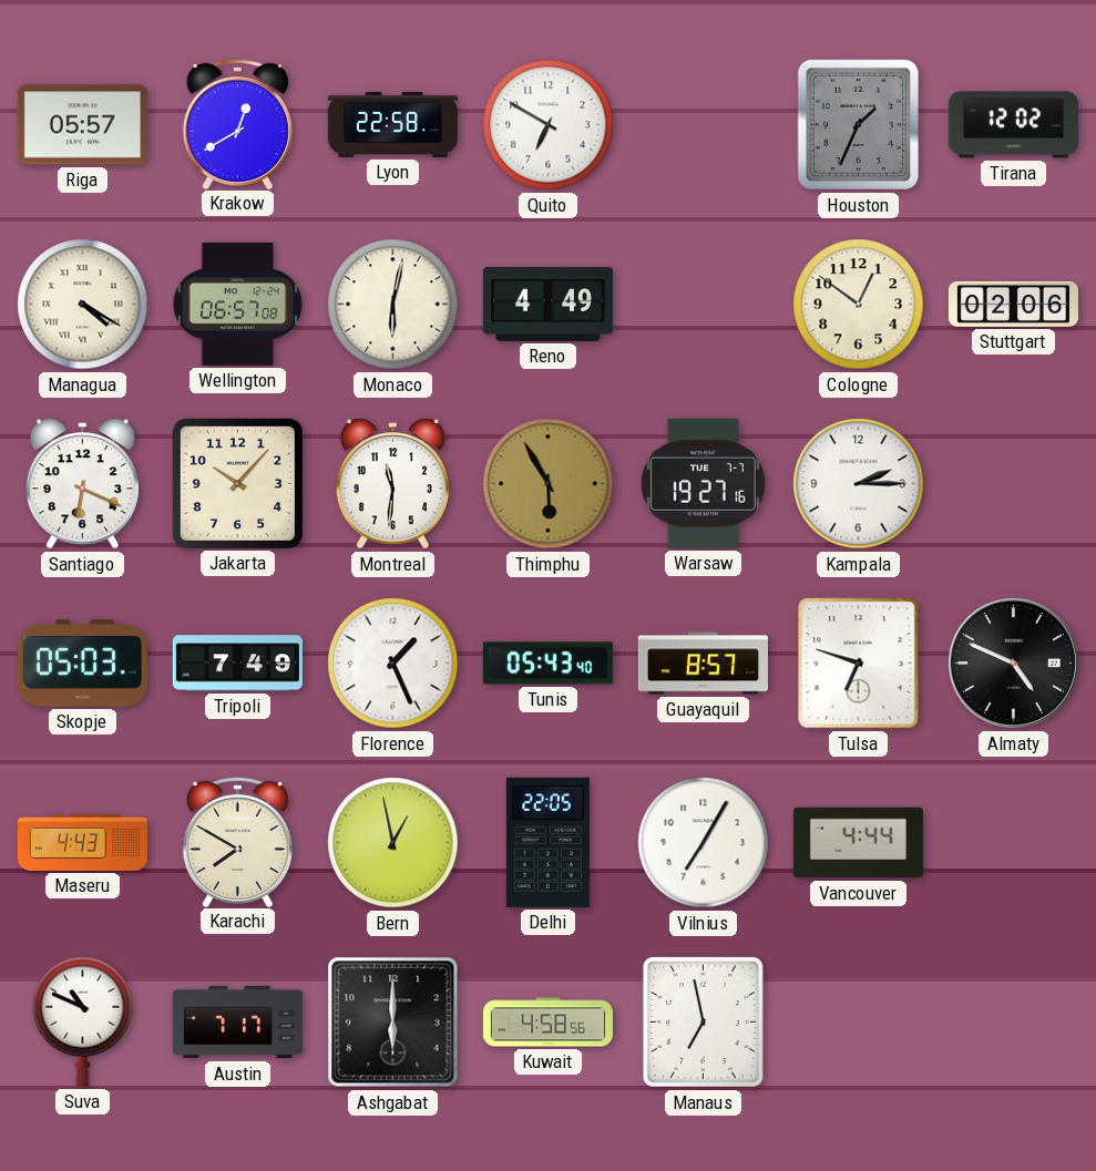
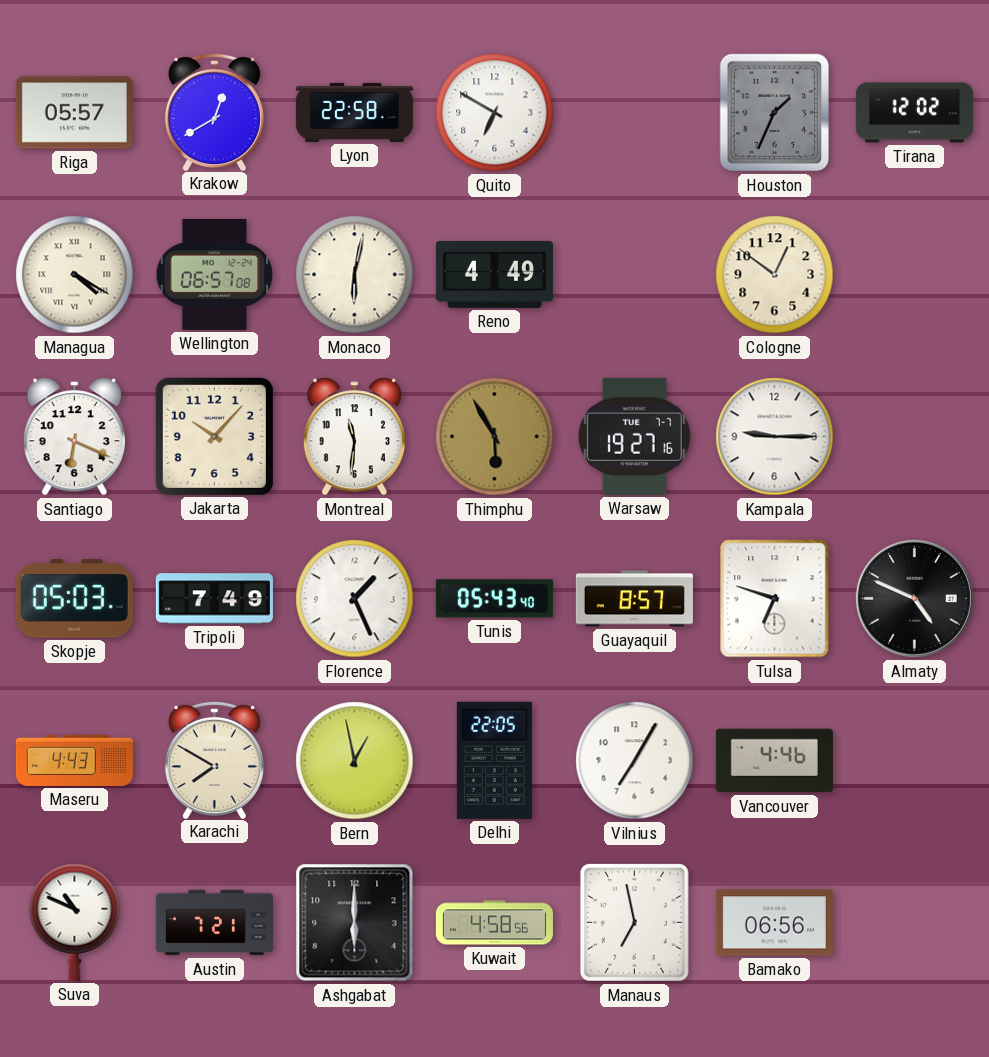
Stuttgart: 02:06 -> none (1013, 304)
Kampala: 2:15 -> 9:15 (775, 437)
Vancouver: 4:44 -> 4:46 (774, 761)
Austin: 7:17 -> 7:21 (214, 923)
Bamako: none -> 06:56 (774, 923)
